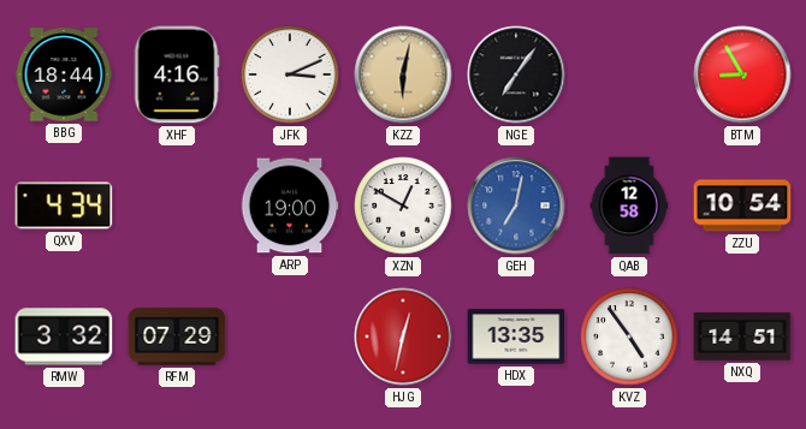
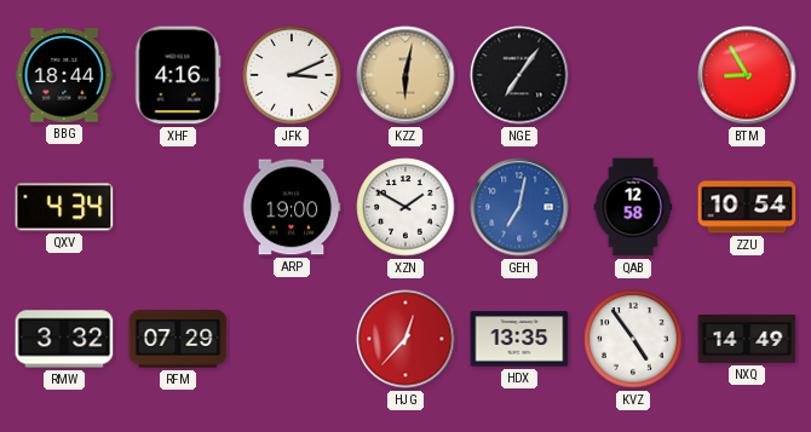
XZN: 12:50 -> 1:50 (405, 207)
HJG: 12:32 -> 12:37 (405, 339)
NXQ: 14:51 -> 14:49 (747, 339)
